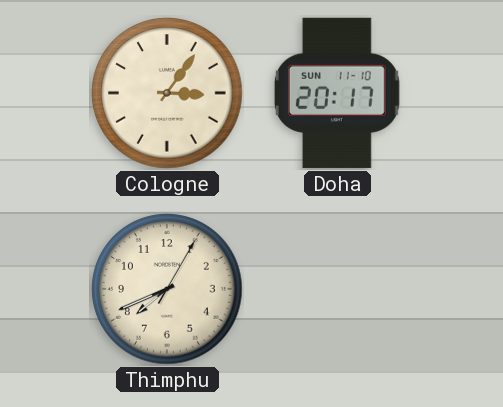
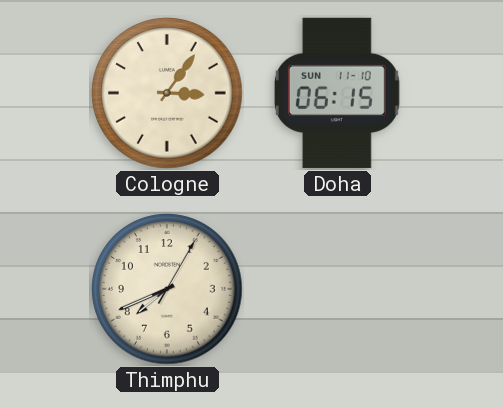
Doha: 20:17 -> 06:15 (337, 93)
